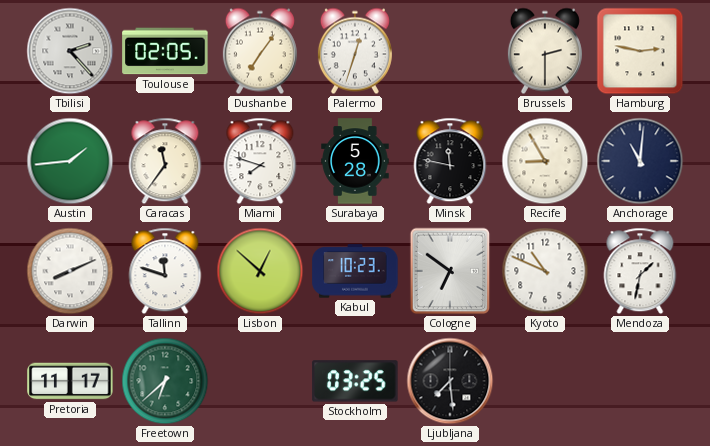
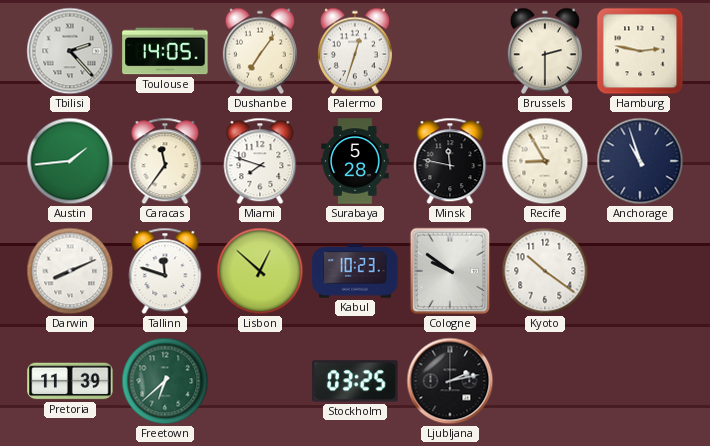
Toulouse: 02:05 -> 14:05 (165, 51)
Anchorage: 11:01 -> 10:57 (640, 161)
Cologne: 6:51 -> 9:51 (450, 271)
Kyoto: 10:49 -> 10:21 (545, 271)
Mendoza: 1:32 -> none (640, 271)
Pretoria: 11:17 -> 11:39 (70, 381)
Ljubljana: 7:29 -> 2:13 (450, 381)
